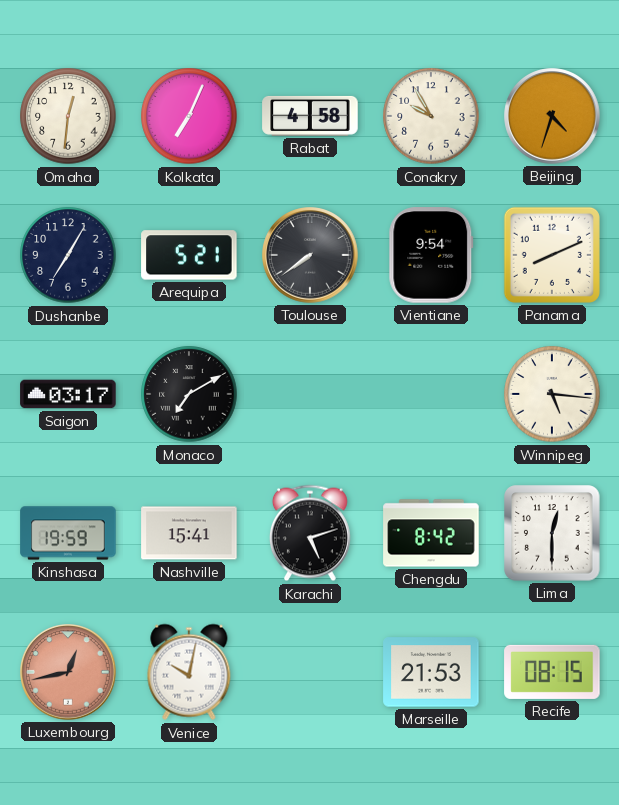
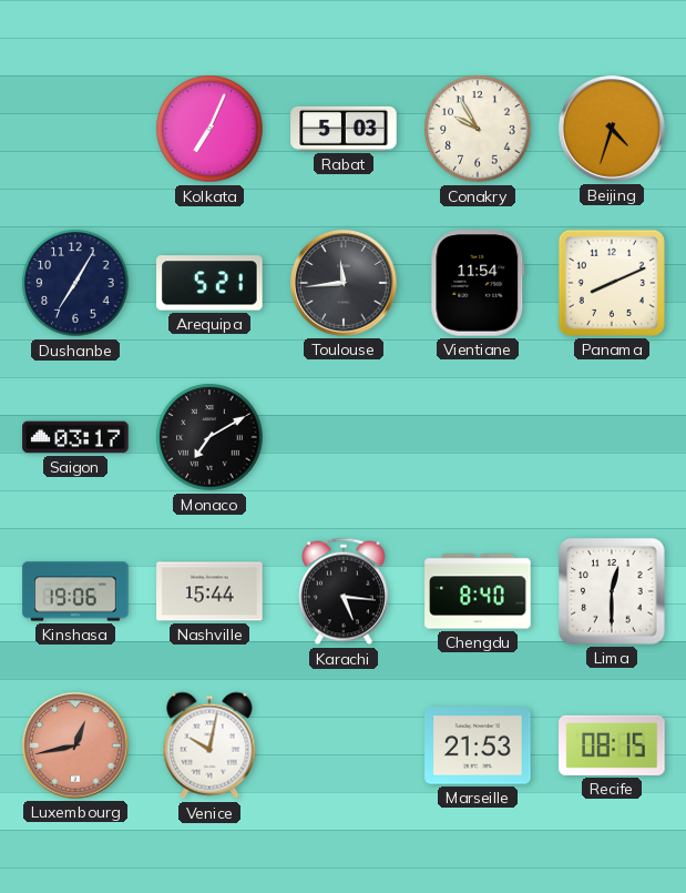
Omaha: 12:31 -> none (68, 116)
Rabat: 4:58 -> 5:03 (344, 129)
Toulouse: 7:39 -> 11:44 (344, 283)
Vientiane: 9:54 -> 11:54 (478, 283)
Winnipeg: 5:16 -> none (552, 394)
Kinshasa: 19:59 -> 19:06 (75, 591)
Nashville: 15:41 -> 15:44 (209, 591)
Karachi: 5:12 -> 5:16 (344, 591)
Chengdu: 8:42 -> 8:40 (478, 591)
